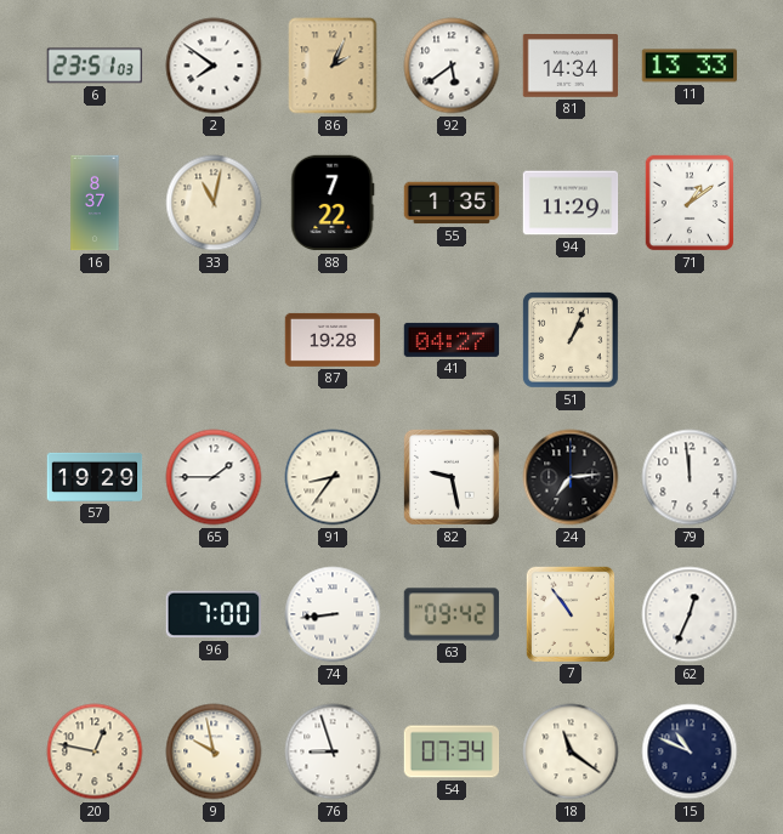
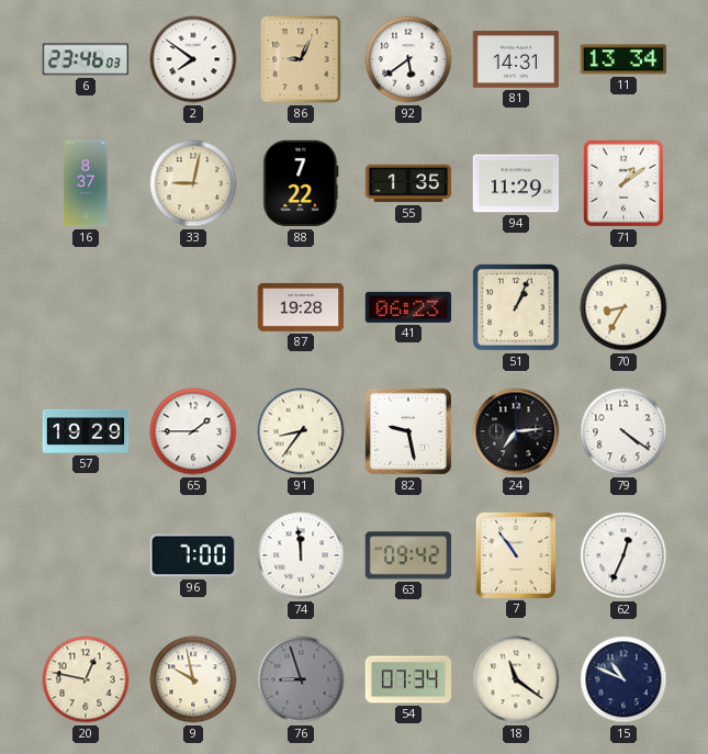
6: 23:51 -> 23:46 (86, 59)
86: 2:04 -> 9:04 (301, 59)
81: 14:34 -> 14:31 (516, 60)
11: 13:33 -> 13:34 (623, 59)
33: 11:02 -> 9:02 (193, 183)
41: 04:27 -> 06:23 (408, 307)
70: none -> 8:35 (623, 307)
79: 11:59 -> 4:21 (623, 431)
74: 8:44 -> 11:59 (301, 555)
76 dial: white -> grey (301, 679)
